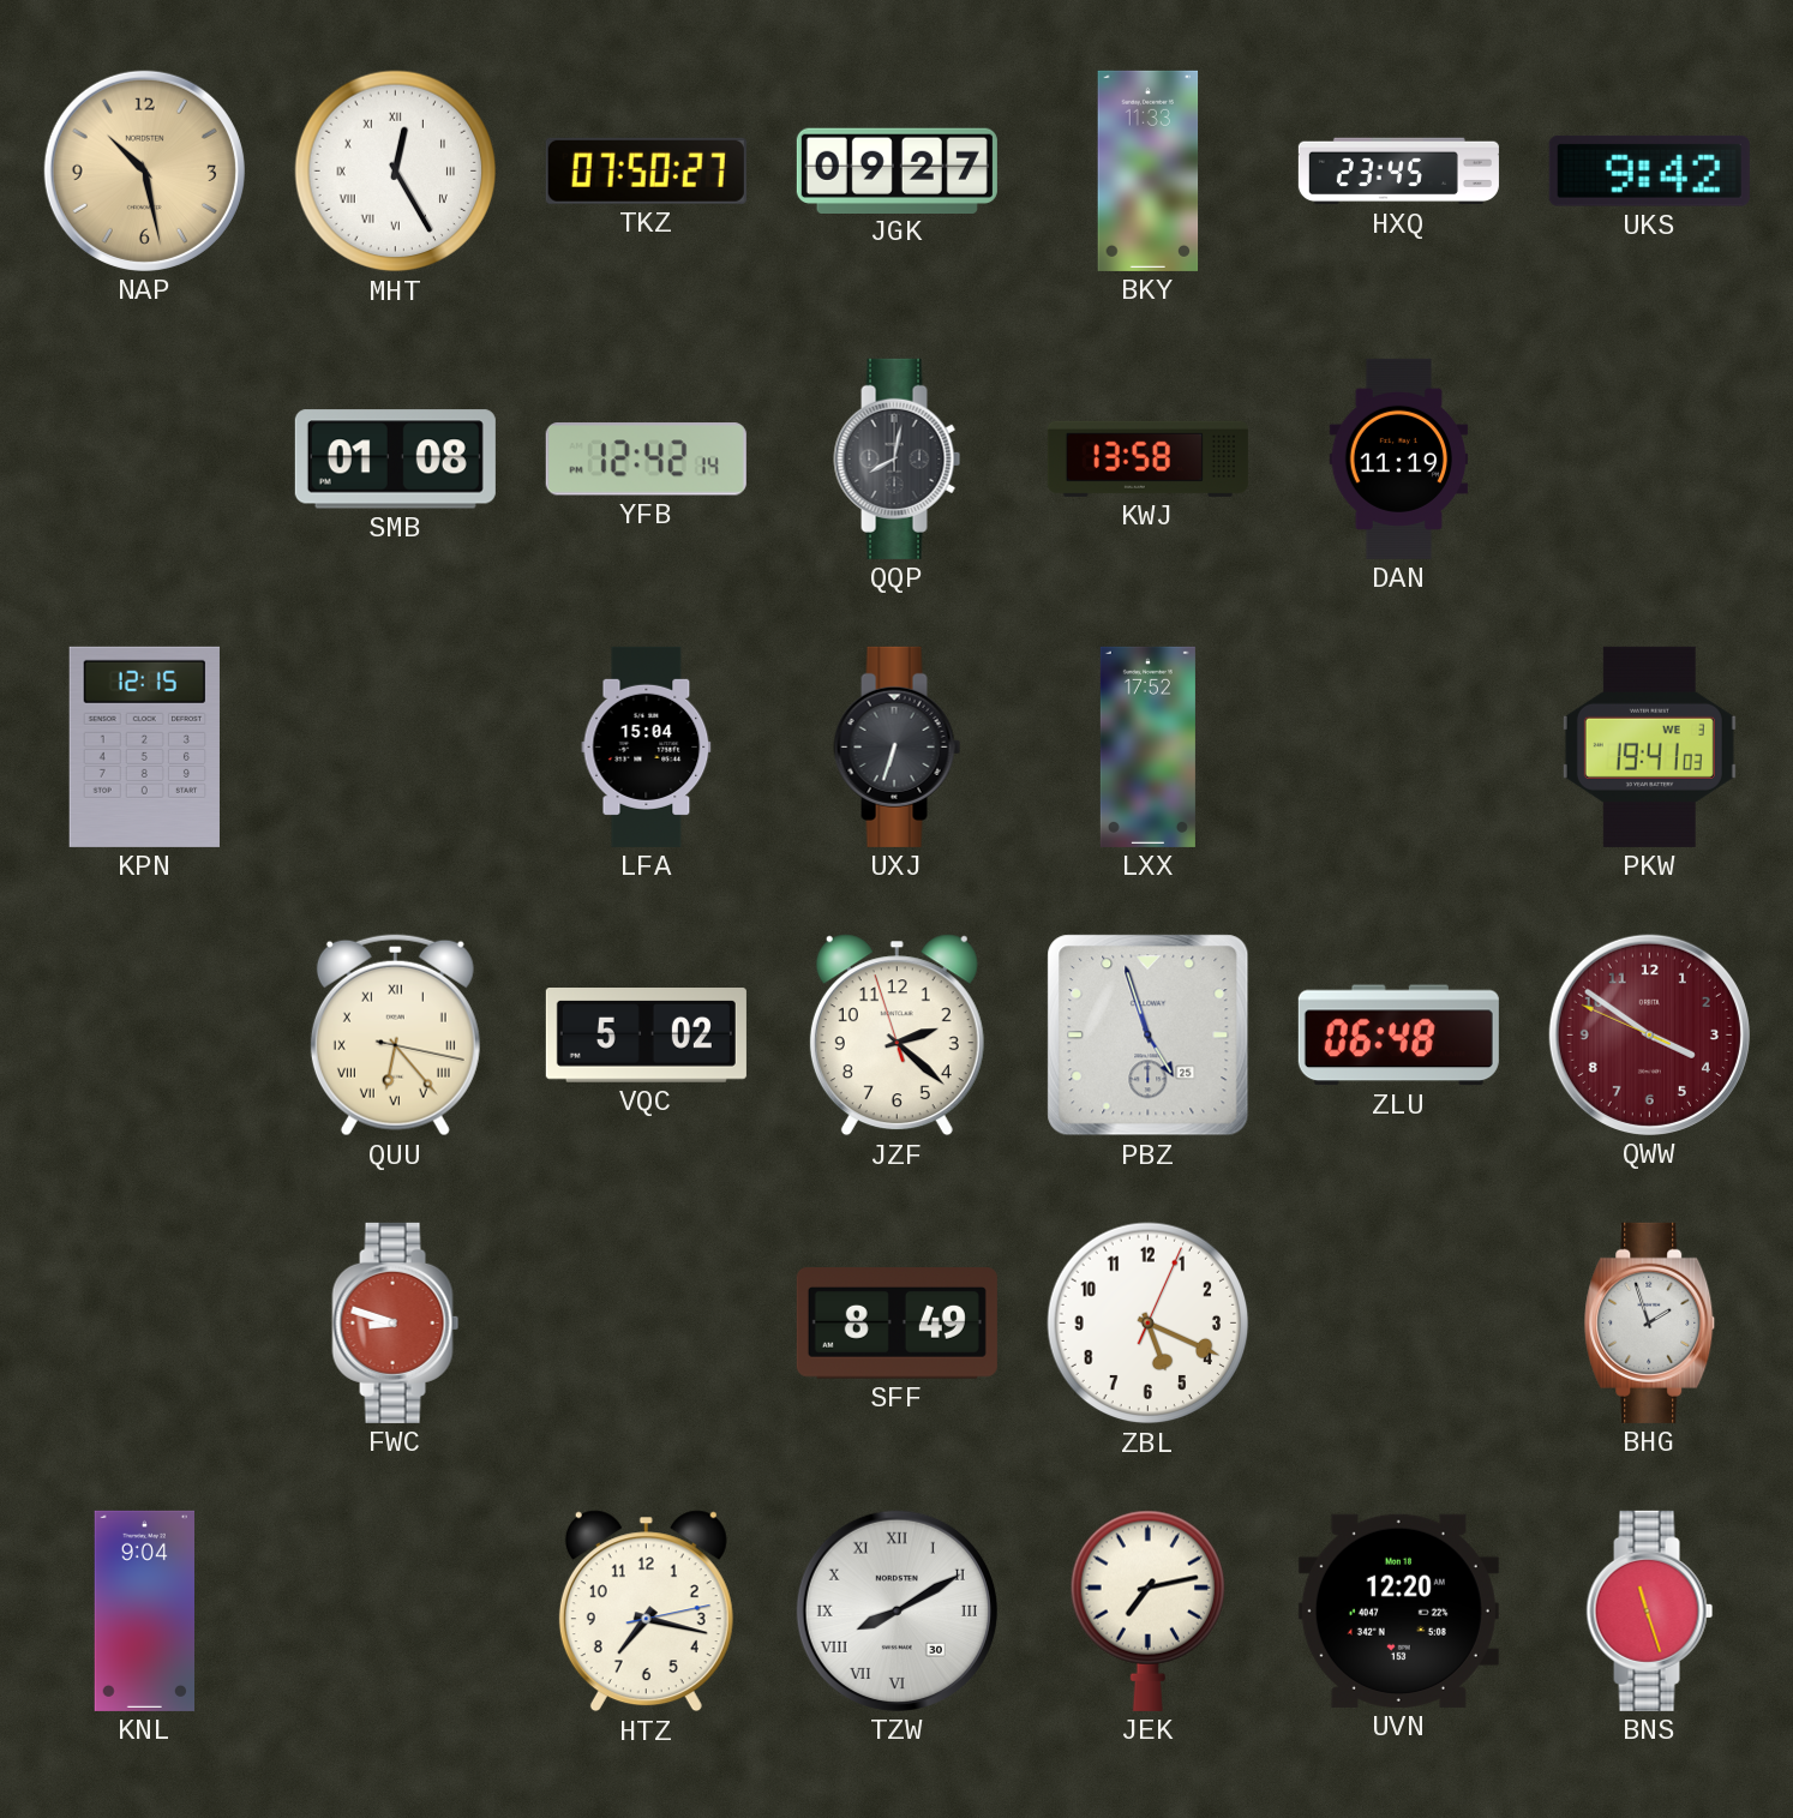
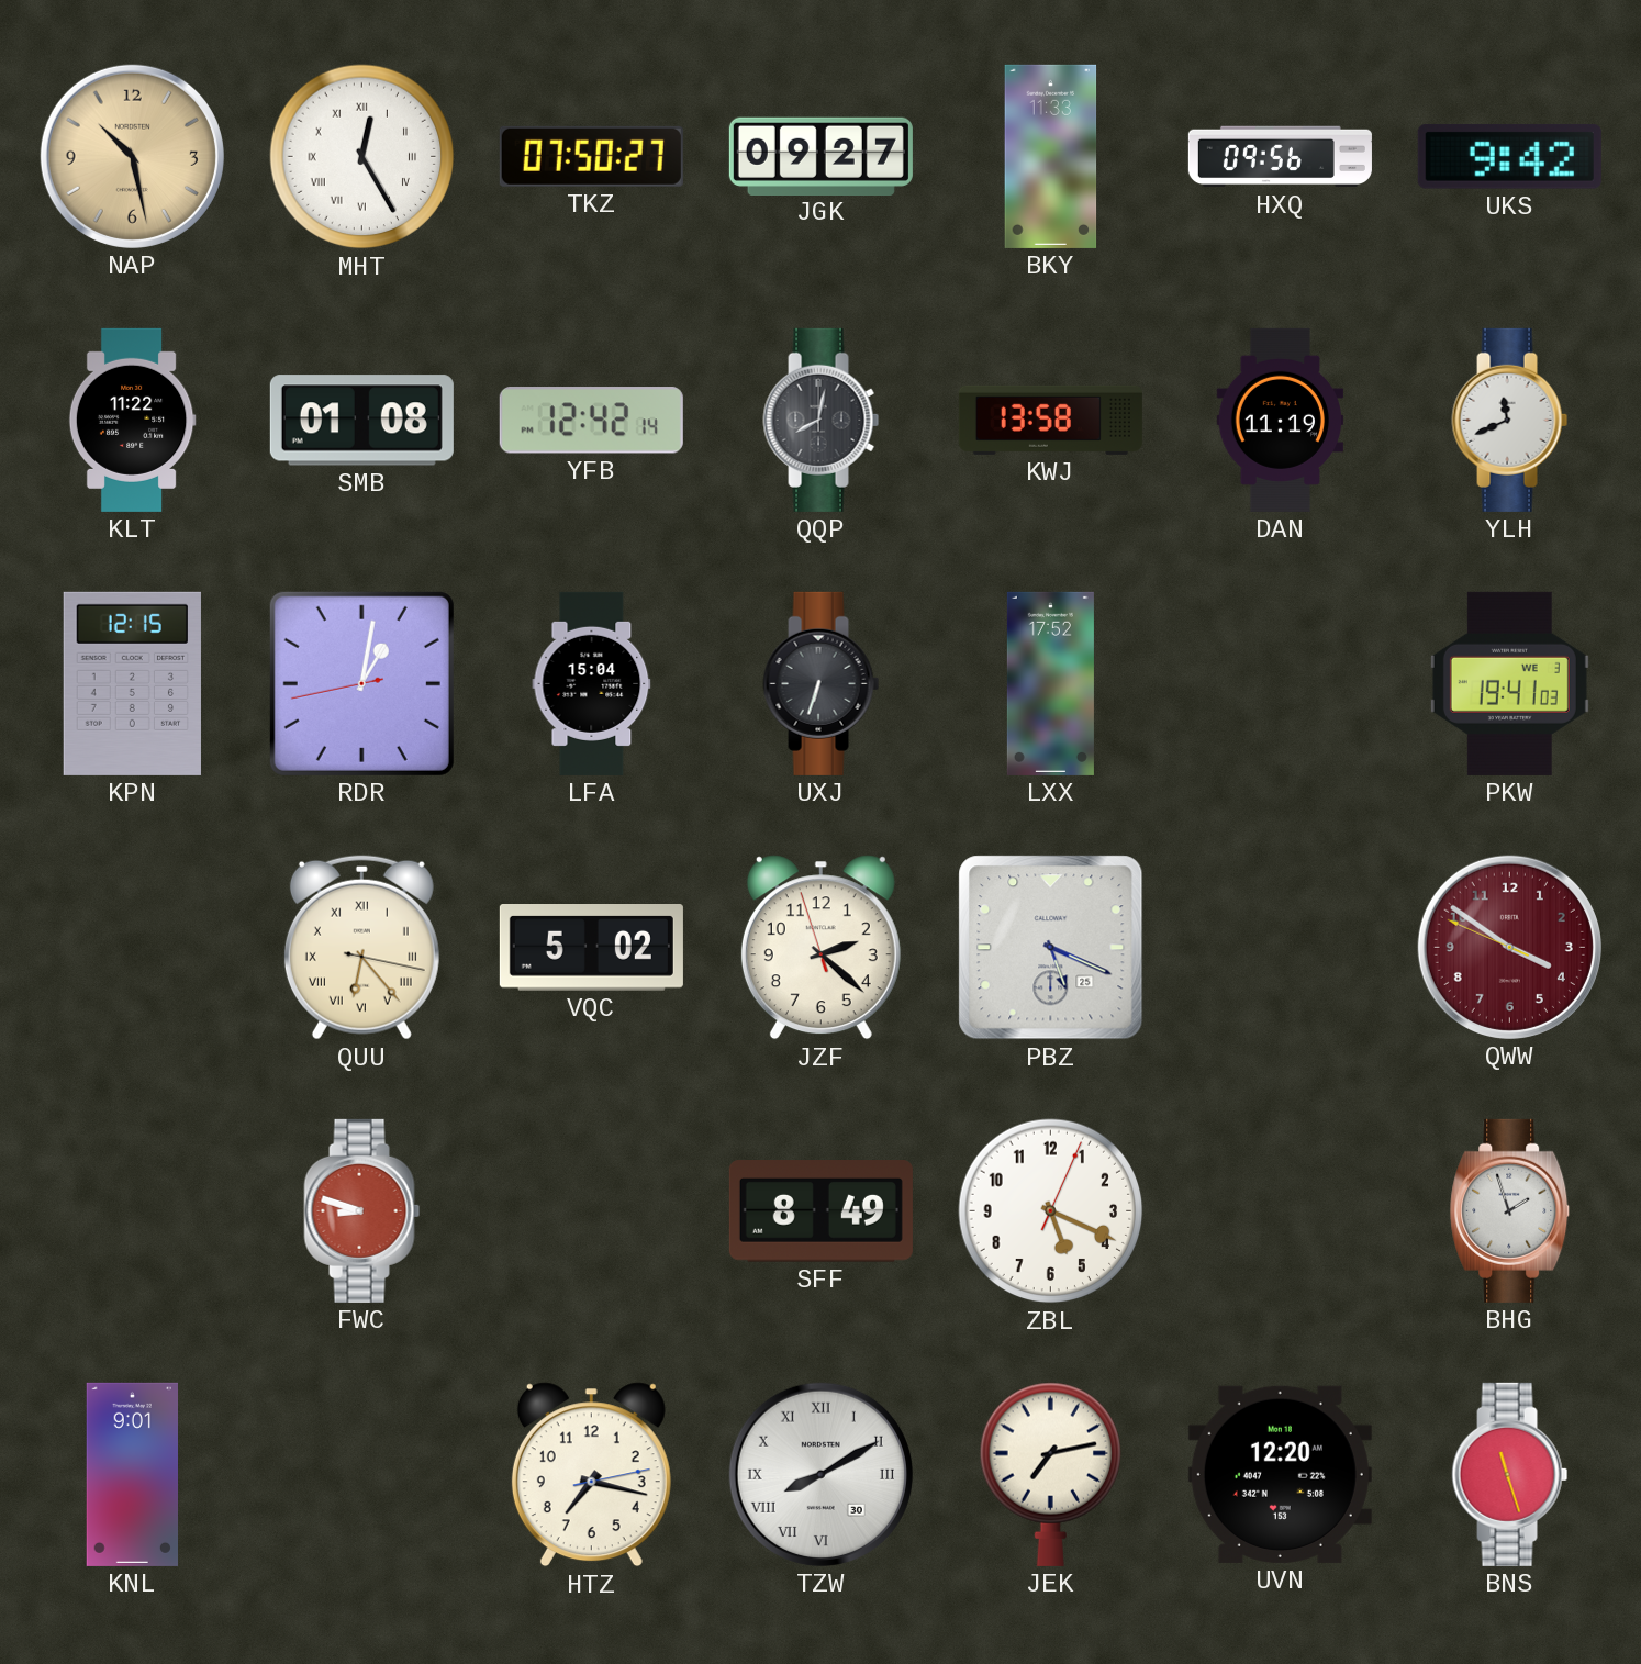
HXQ: 23:45 -> 09:56 (1280, 157)
KLT: none -> 11:22 (132, 420)
YLH: none -> 11:41 (1510, 420)
RDR: none -> 1:01 (361, 683)
PBZ: 4:57 -> 5:19 (1051, 948)
ZLU: 06:48 -> none (1398, 1036)
KNL: 9:04 -> 9:01 (132, 1474)
